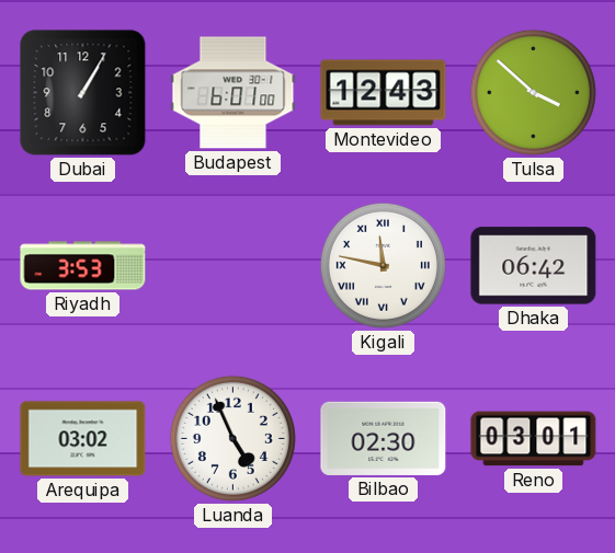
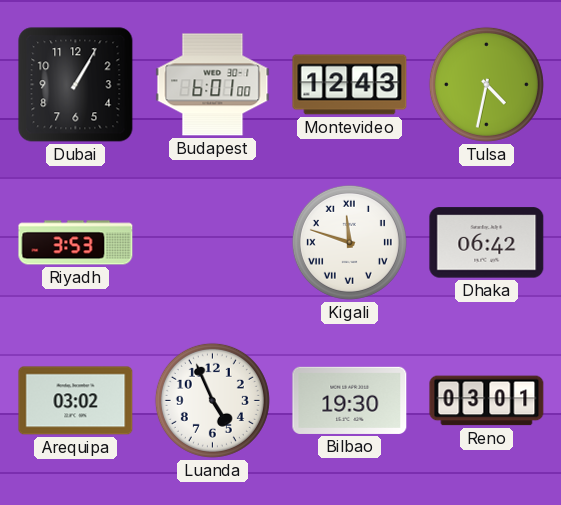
Tulsa: 3:52 -> 4:32 (486, 84)
Kigali: 11:47 -> 11:48 (349, 242)
Bilbao: 02:30 -> 19:30 (350, 400)
